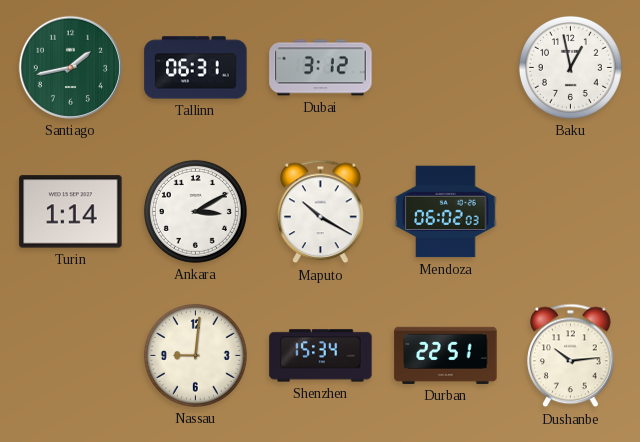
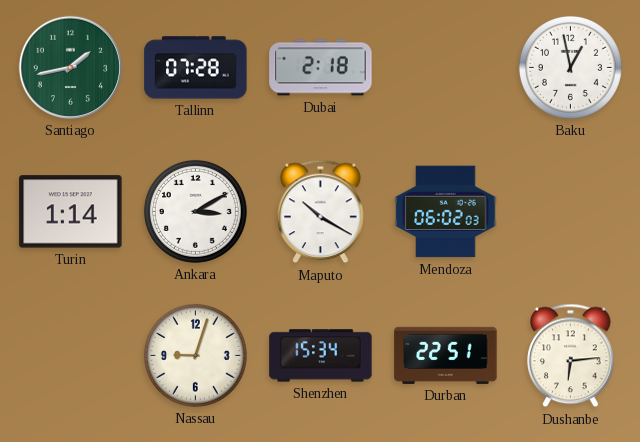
Tallinn: 06:31 -> 07:28 (196, 68)
Dubai: 3:12 -> 2:18 (321, 68)
Nassau: 9:01 -> 9:03 (195, 355)
Dushanbe: 10:14 -> 6:14 (571, 356)
